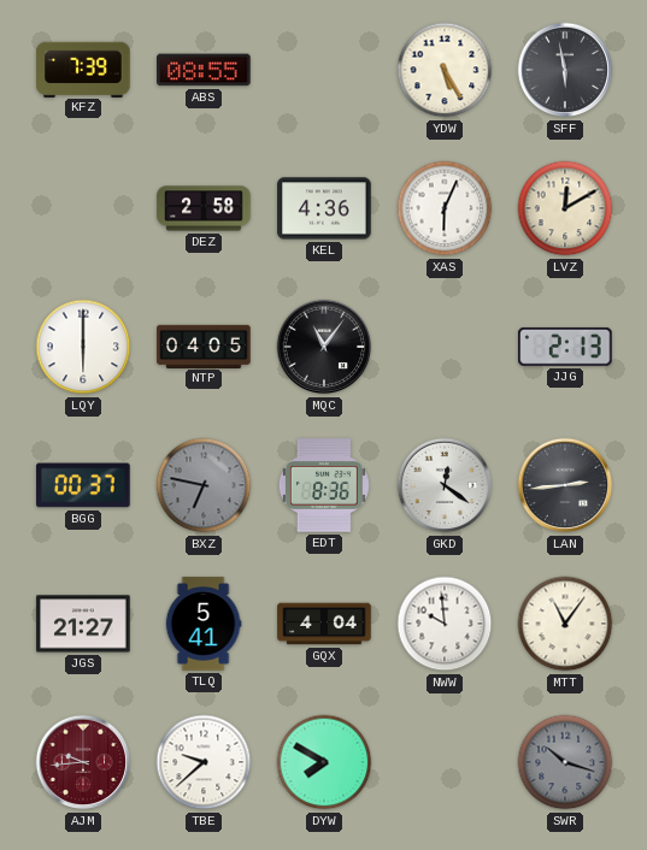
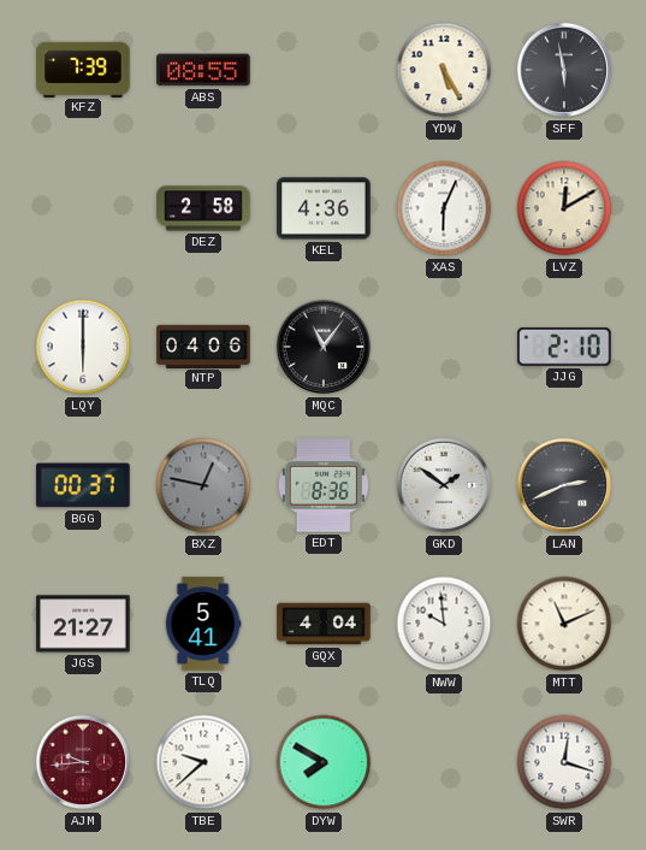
NTP: 04:05 -> 04:06 (203, 346)
JJG: 2:13 -> 2:10 (564, 347)
BXZ: 6:47 -> 12:47 (203, 485)
GKD: 12:21 -> 1:51 (444, 485)
LAN: 2:44 -> 2:41 (564, 485)
MTT: 11:06 -> 11:11 (564, 624)
SWR: 10:18 -> 12:18 (564, 762)
SWR dial: grey -> white (564, 762)
